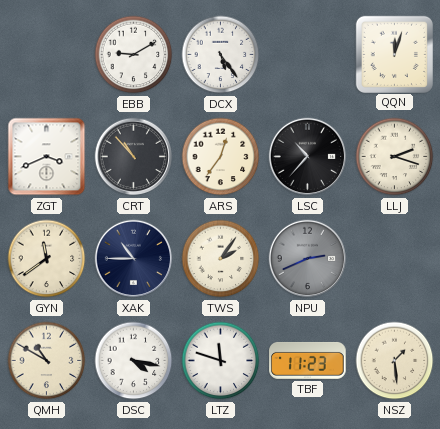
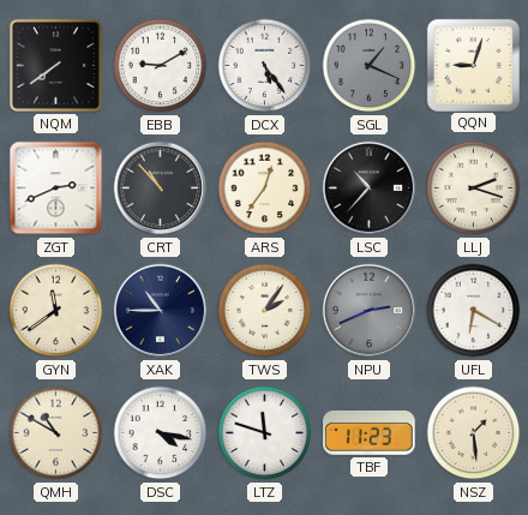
NQM: none -> 7:39 (55, 65)
SGL: none -> 1:19 (370, 66)
QQN: 12:03 -> 9:03 (473, 65)
ZGT: 3:41 -> 2:41 (56, 188)
UFL: none -> 6:20 (474, 311)
